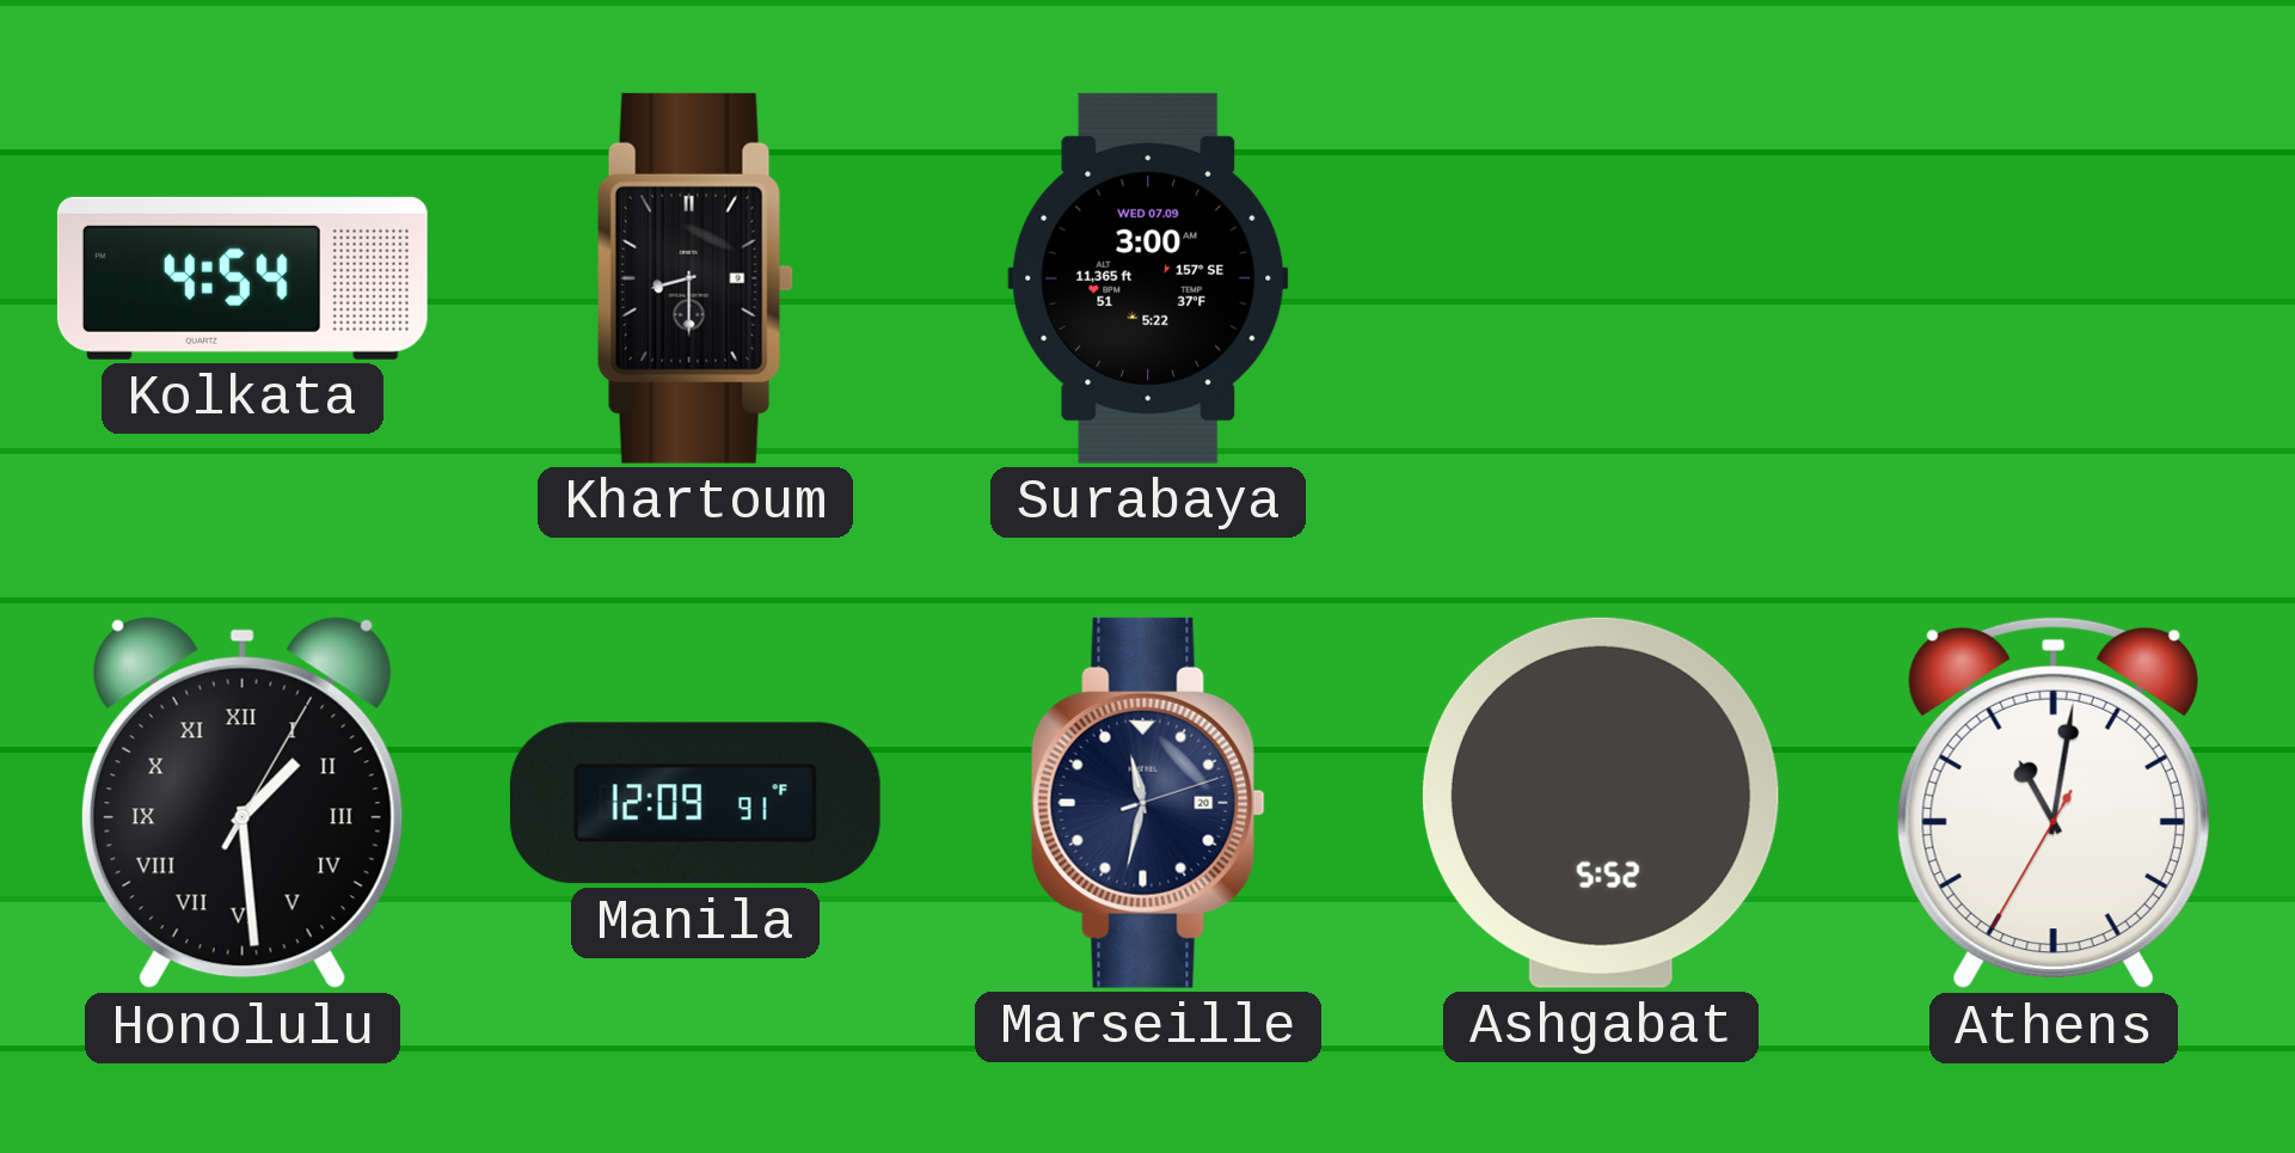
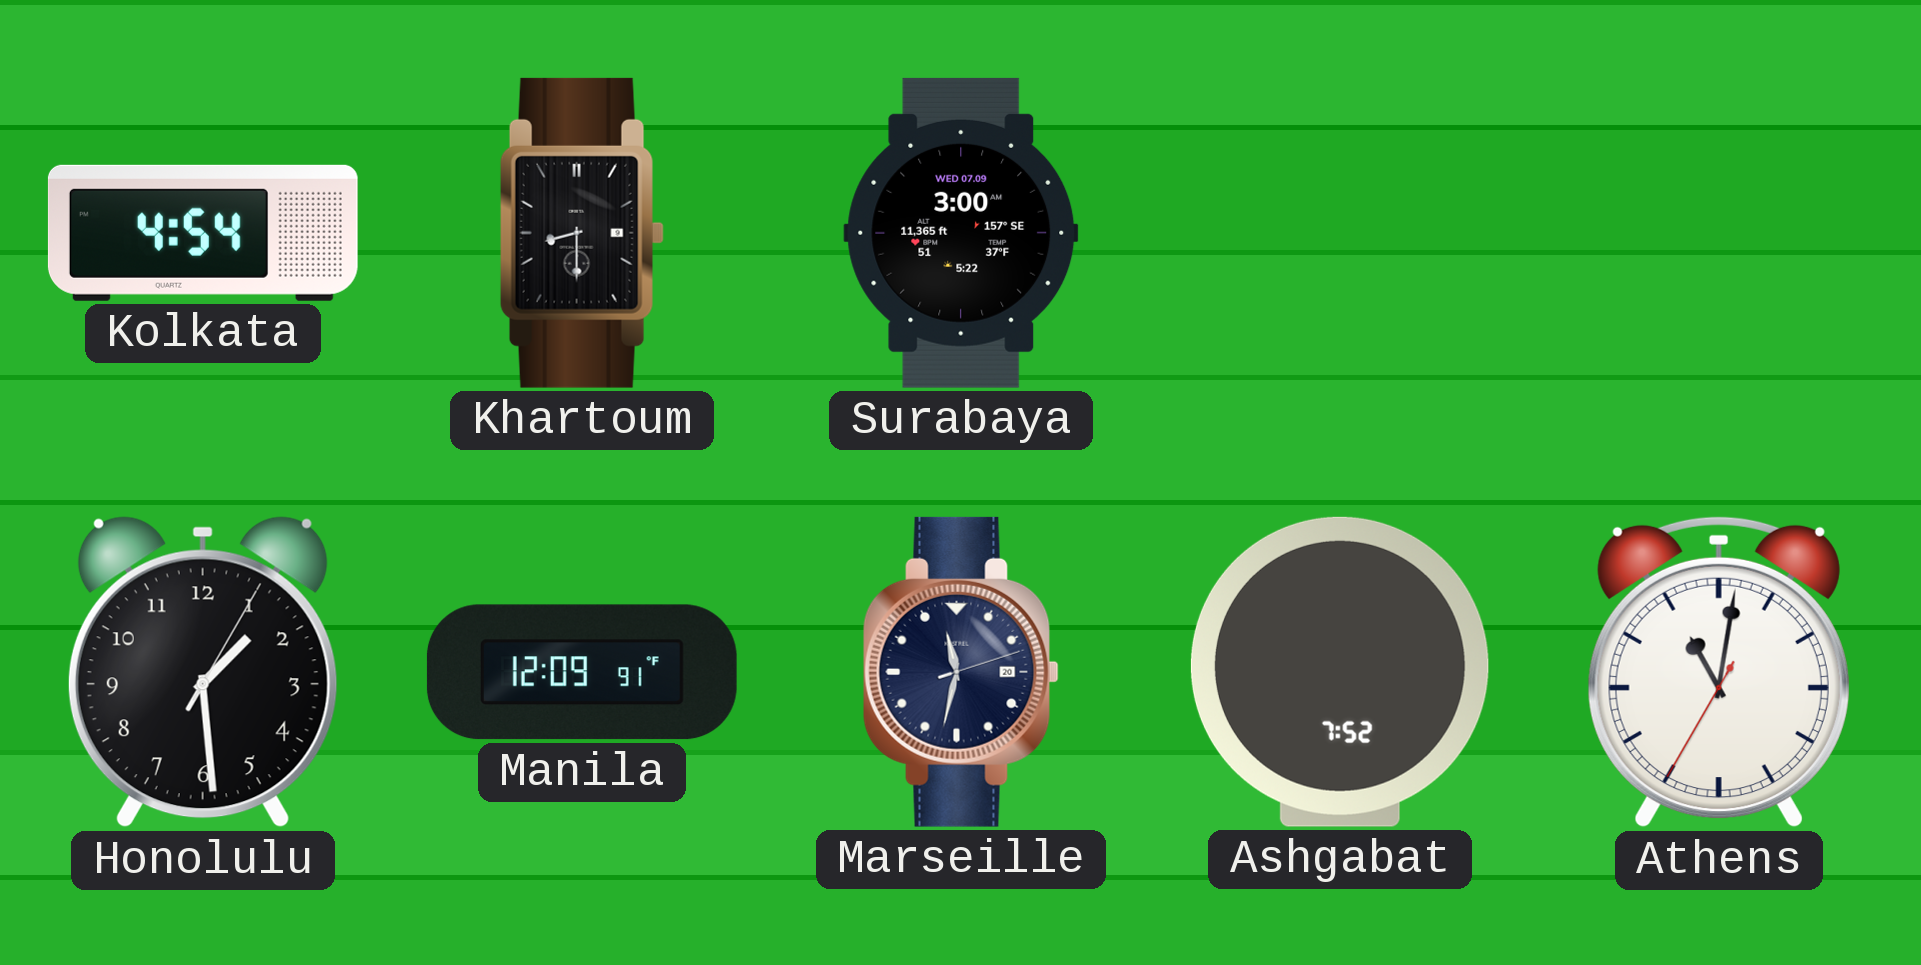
Honolulu numerals: Roman -> Arabic (203, 672)
Ashgabat: 5:52 -> 7:52 (1340, 672)
